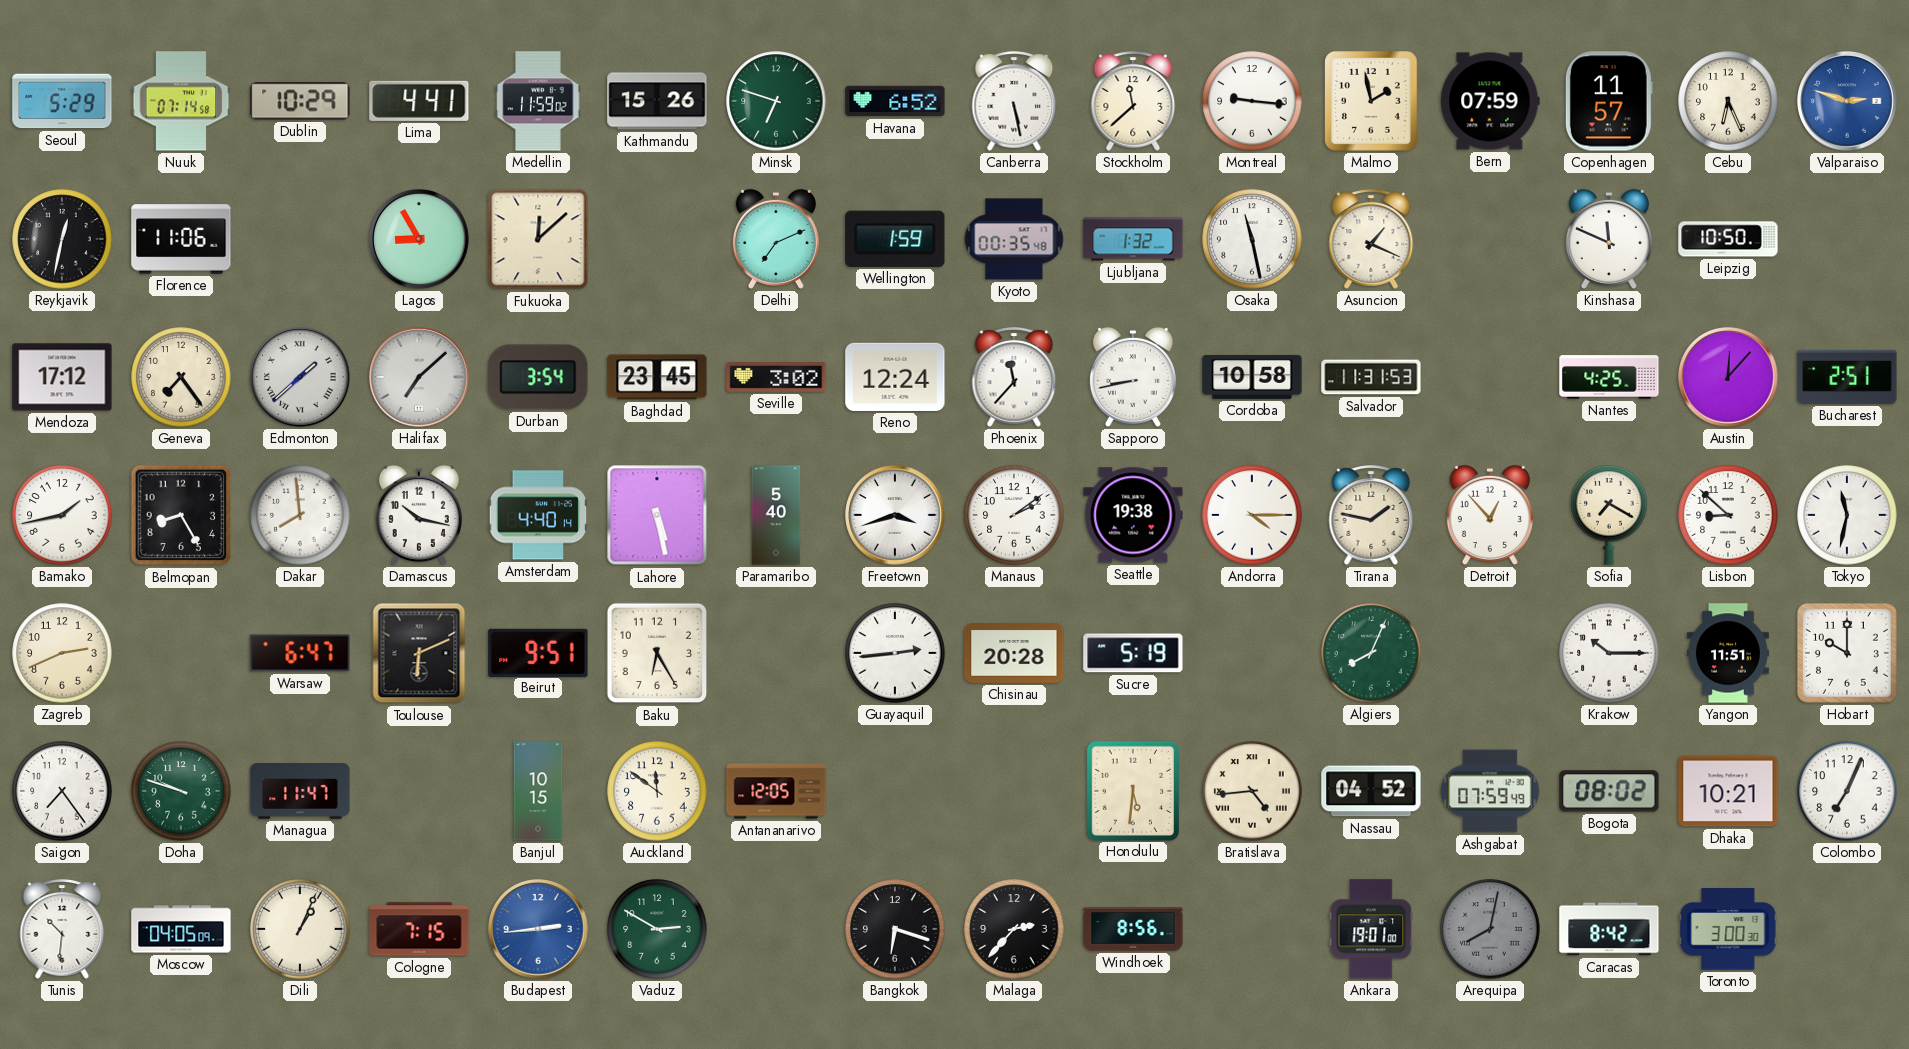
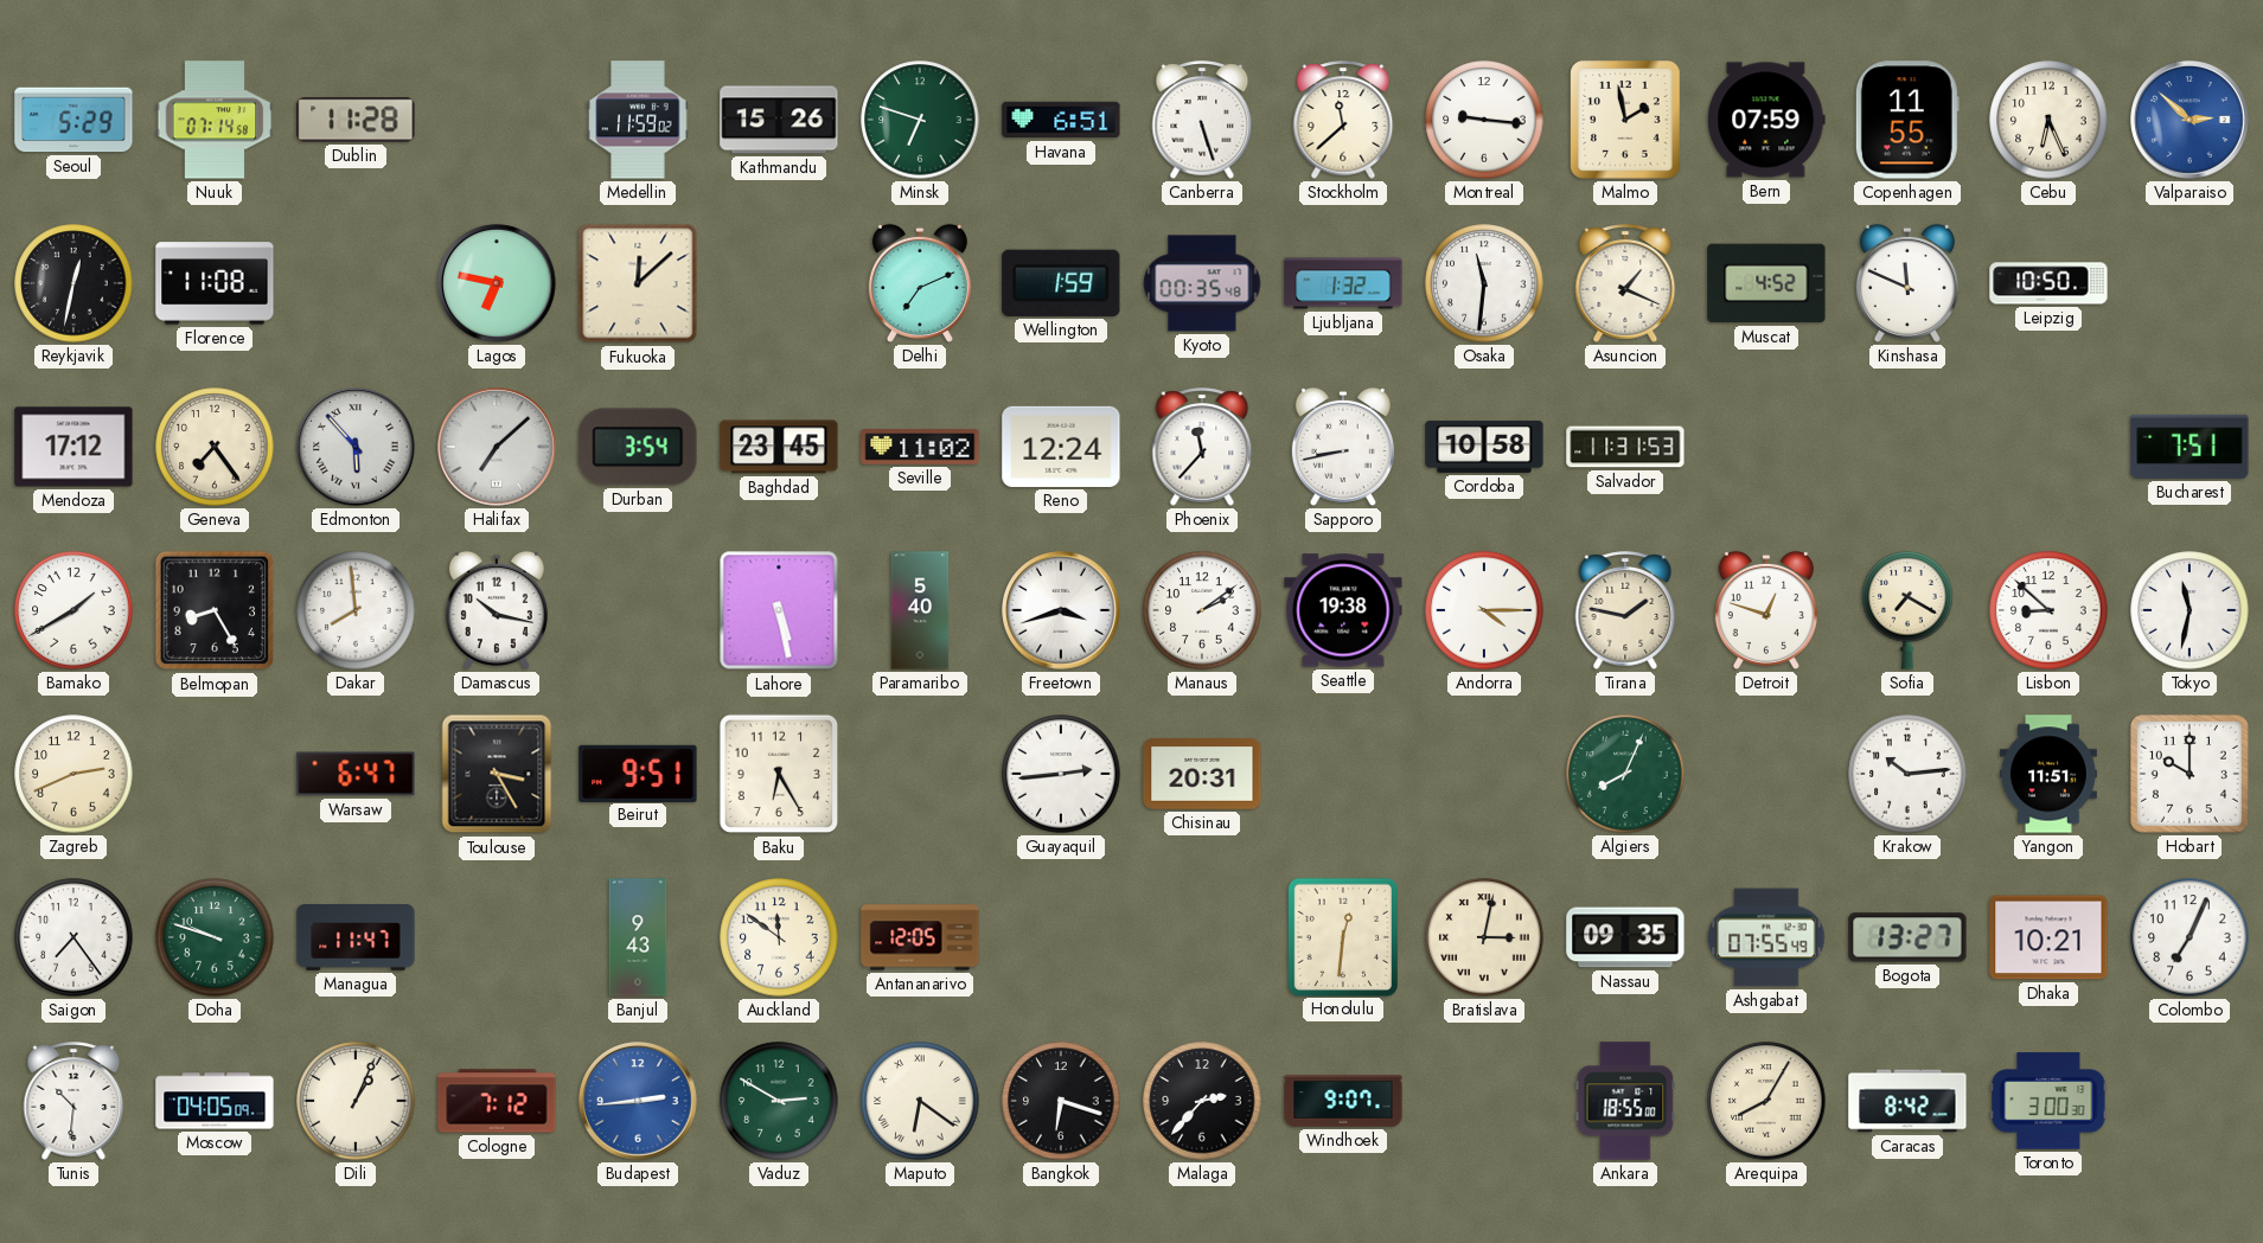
Dublin: 10:29 -> 11:28 (356, 120)
Lima: 4:41 -> none (419, 101)
Havana: 6:52 -> 6:51 (1061, 120)
Canberra: 5:28 -> 5:27 (1202, 120)
Copenhagen: 11:57 -> 11:55 (1907, 120)
Valparaiso: 2:48 -> 2:52 (2191, 121)
Florence: 11:06 -> 11:08 (215, 283)
Lagos: 8:55 -> 6:47 (498, 284)
Osaka: 11:28 -> 11:31 (1484, 283)
Muscat: none -> 4:52 (1766, 283)
Edmonton: 1:38 -> 5:53 (357, 448)
Seville: 3:02 -> 11:02 (920, 448)
Nantes: 4:25 -> none (1609, 377)
Austin: 12:07 -> none (1729, 378)
Bucharest: 2:51 -> 7:51 (2190, 447)
Bamako: 1:43 -> 1:40 (73, 610)
Amsterdam: 4:40 -> none (538, 515)
Detroit: 12:53 -> 12:48 (1766, 610)
Toulouse: 6:11 -> 3:25 (497, 774)
Chisinau: 20:28 -> 20:31 (1202, 775)
Sucre: 5:19 -> none (1133, 653)
Krakow: 10:15 -> 10:14 (1907, 774)
Banjul: 10:15 -> 9:43 (638, 937)
Honolulu: 5:31 -> 12:31 (1343, 936)
Bratislava: 4:44 -> 3:02 (1484, 937)
Nassau: 04:52 -> 09:35 (1625, 937)
Ashgabat: 07:59 -> 07:55 (1766, 937)
Bogota: 08:02 -> 13:27 (1907, 937)
Cologne: 7:15 -> 7:12 (497, 1101)
Maputo: none -> 6:21 (920, 1101)
Windhoek: 8:56 -> 9:07 (1343, 1101)
Ankara: 19:01 -> 18:55 (1625, 1101)
Arequipa: 8:02 -> 8:05 (1766, 1101)
Arequipa dial: grey -> cream (1766, 1101)
